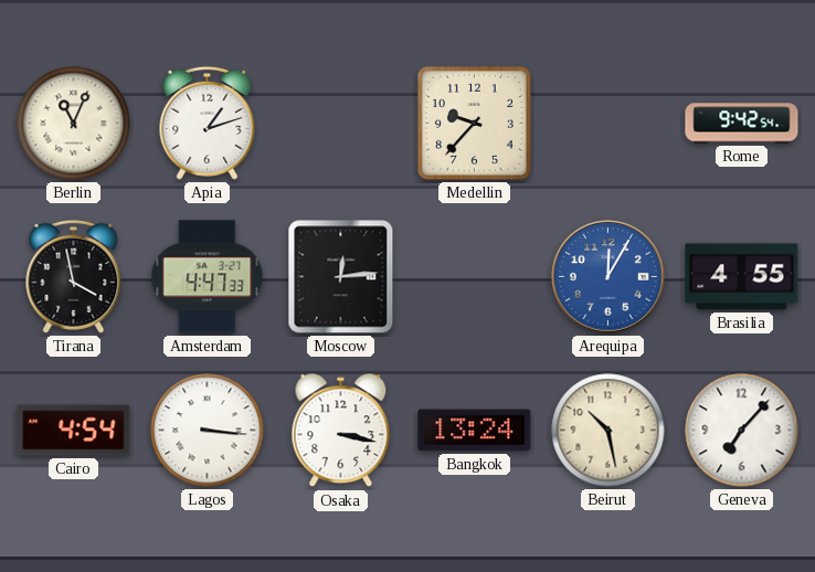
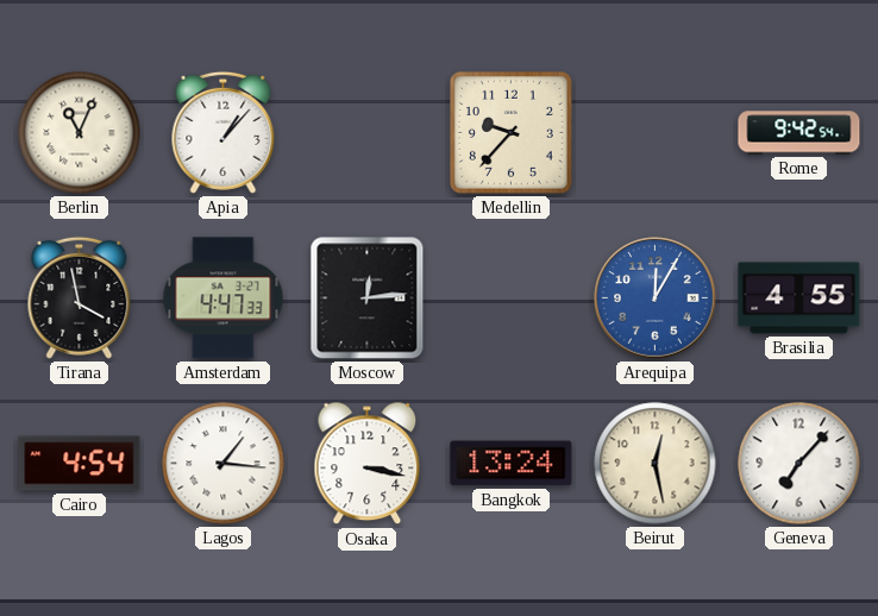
Apia: 1:12 -> 1:07 (224, 132)
Lagos: 3:16 -> 1:16 (224, 464)
Beirut: 10:28 -> 12:28 (656, 464)
